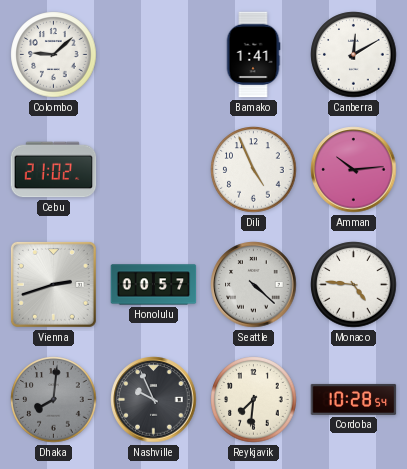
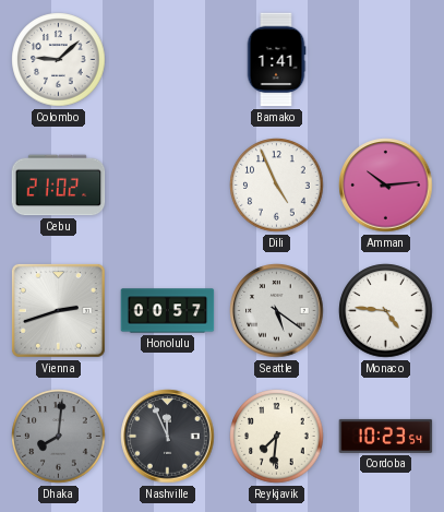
Canberra: 12:10 -> none (354, 55)
Seattle: 4:22 -> 5:21 (277, 311)
Nashville: 9:56 -> 11:56 (168, 437)
Cordoba: 10:28 -> 10:23 (386, 436)
